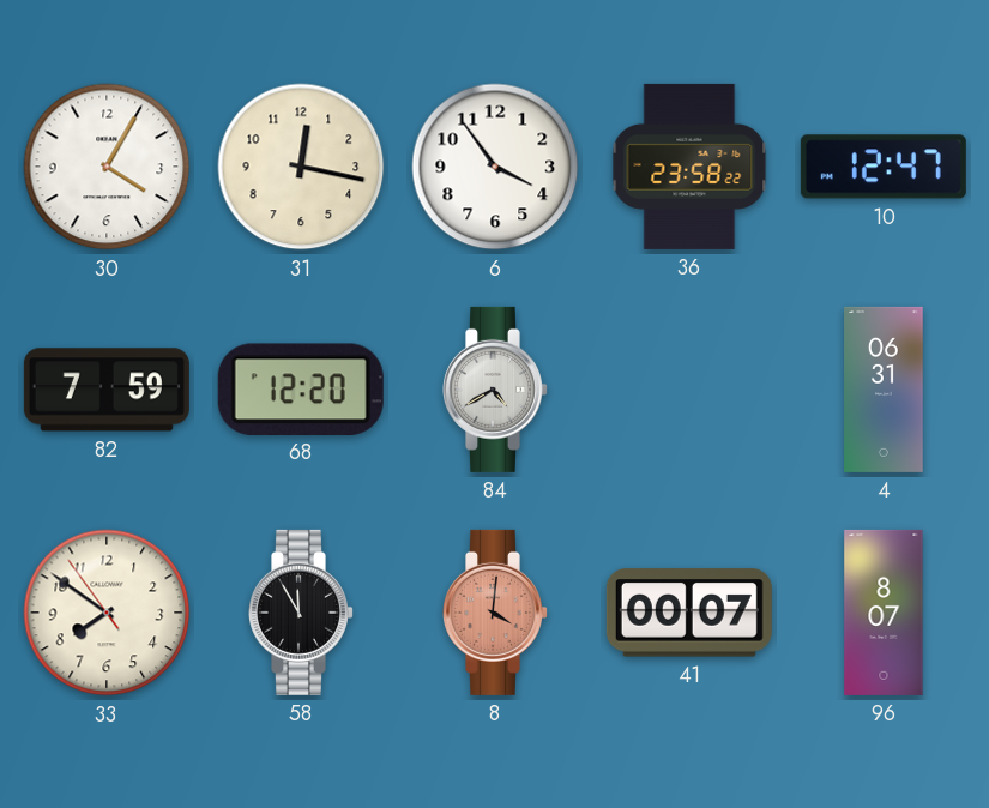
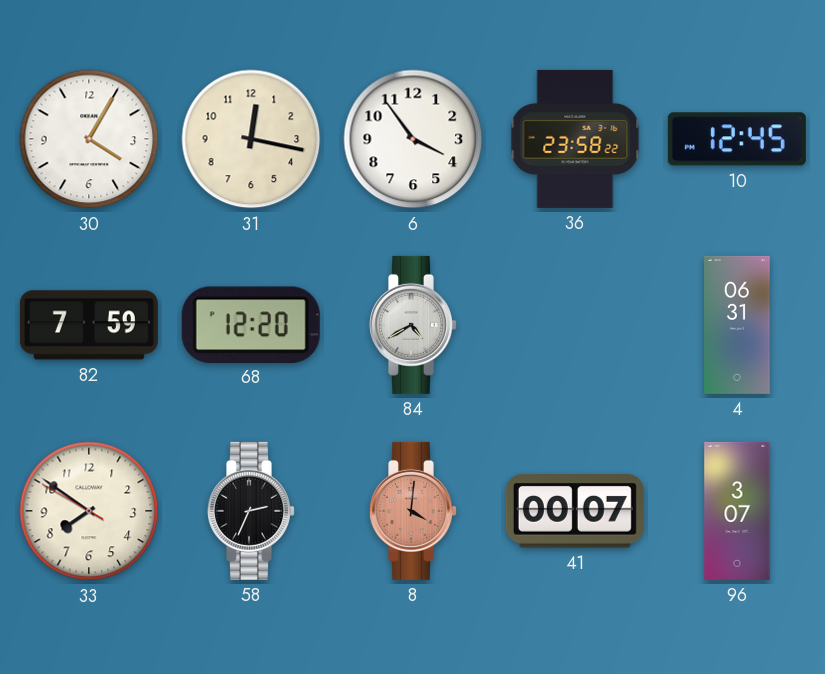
10: 12:47 -> 12:45 (737, 139)
33: 7:50:54 -> 7:50:50 (89, 511)
58: 11:55 -> 2:34 (252, 511)
96: 8:07 -> 3:07 (737, 511)
